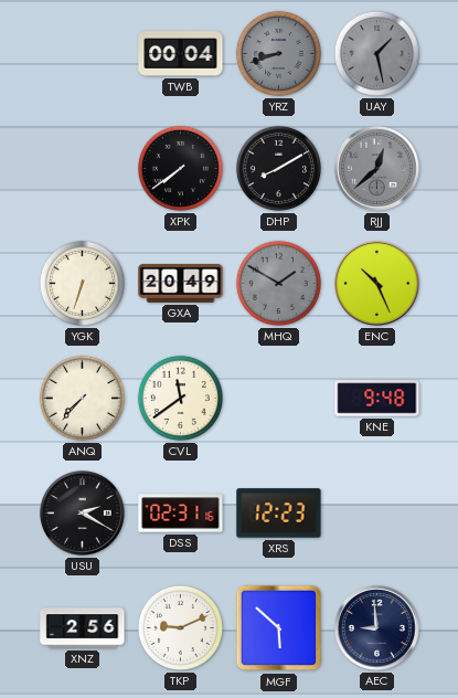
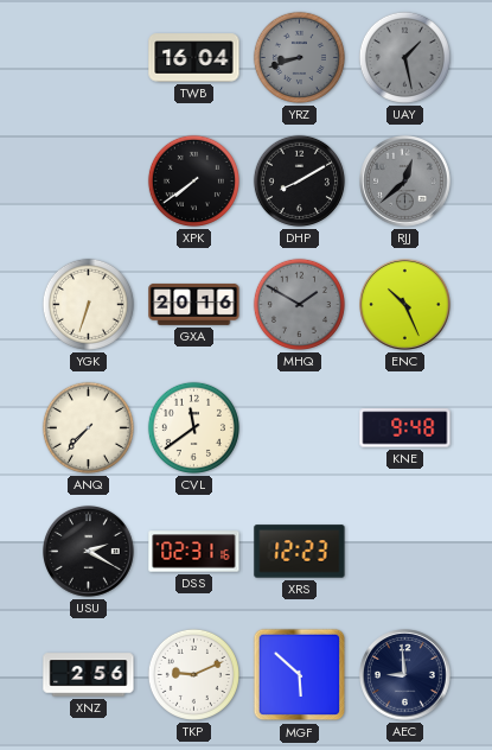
TWB: 00:04 -> 16:04 (194, 58)
GXA: 20:49 -> 20:16 (194, 304)
